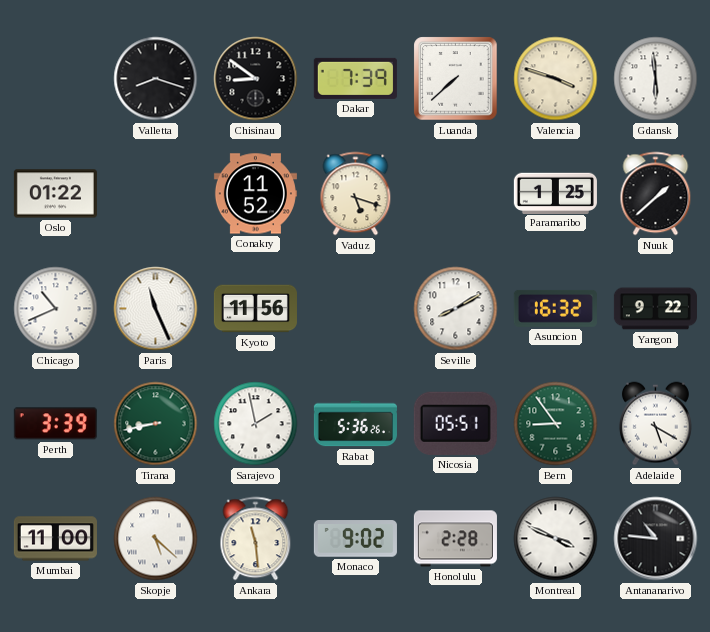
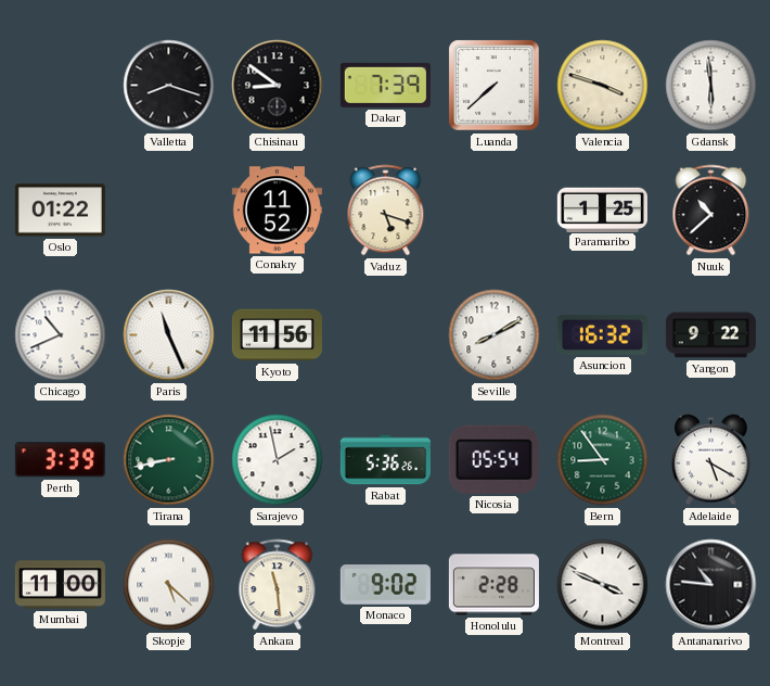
Nuuk: 1:38 -> 10:38 (711, 211)
Nicosia: 05:51 -> 05:54 (493, 459)
